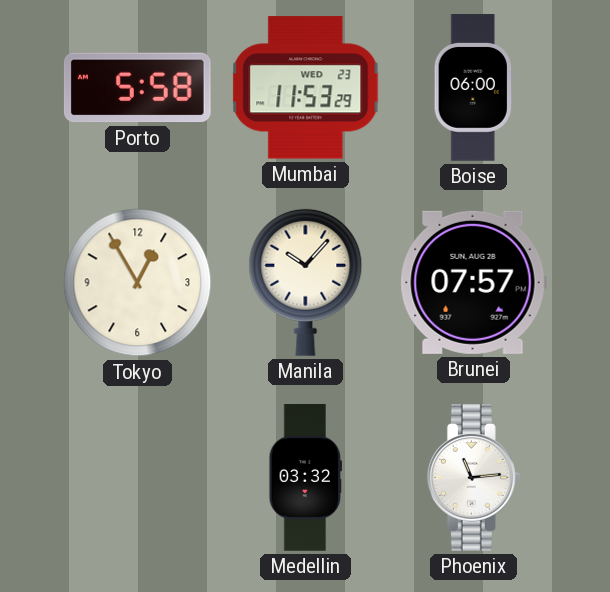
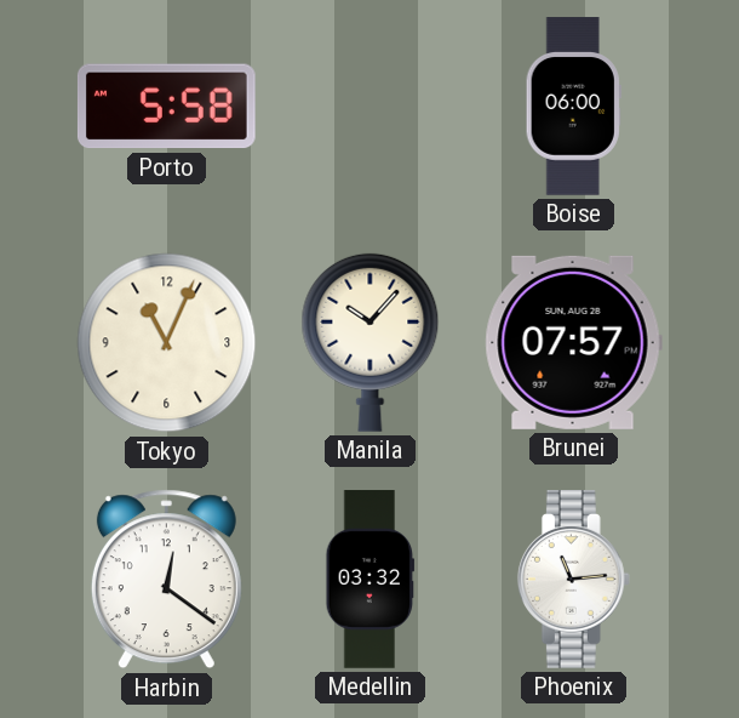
Mumbai: 11:53 -> none (306, 88)
Tokyo: 12:55 -> 11:04 (167, 343)
Harbin: none -> 12:21 (166, 580)
